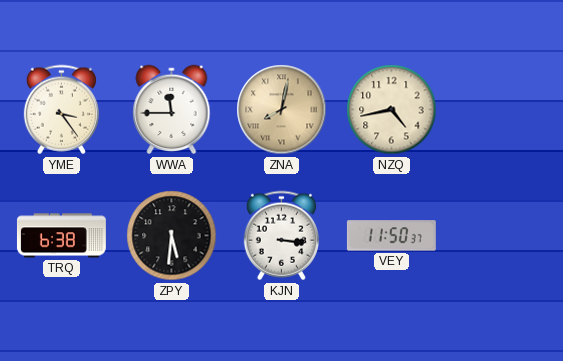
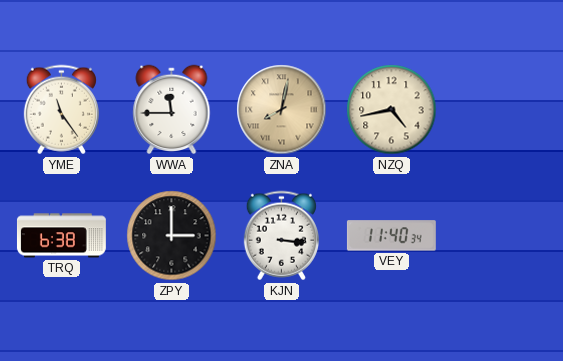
YME: 3:24 -> 11:24 (61, 110)
ZPY: 5:31 -> 3:00 (172, 236)
VEY: 11:50 -> 11:40 (391, 236)
